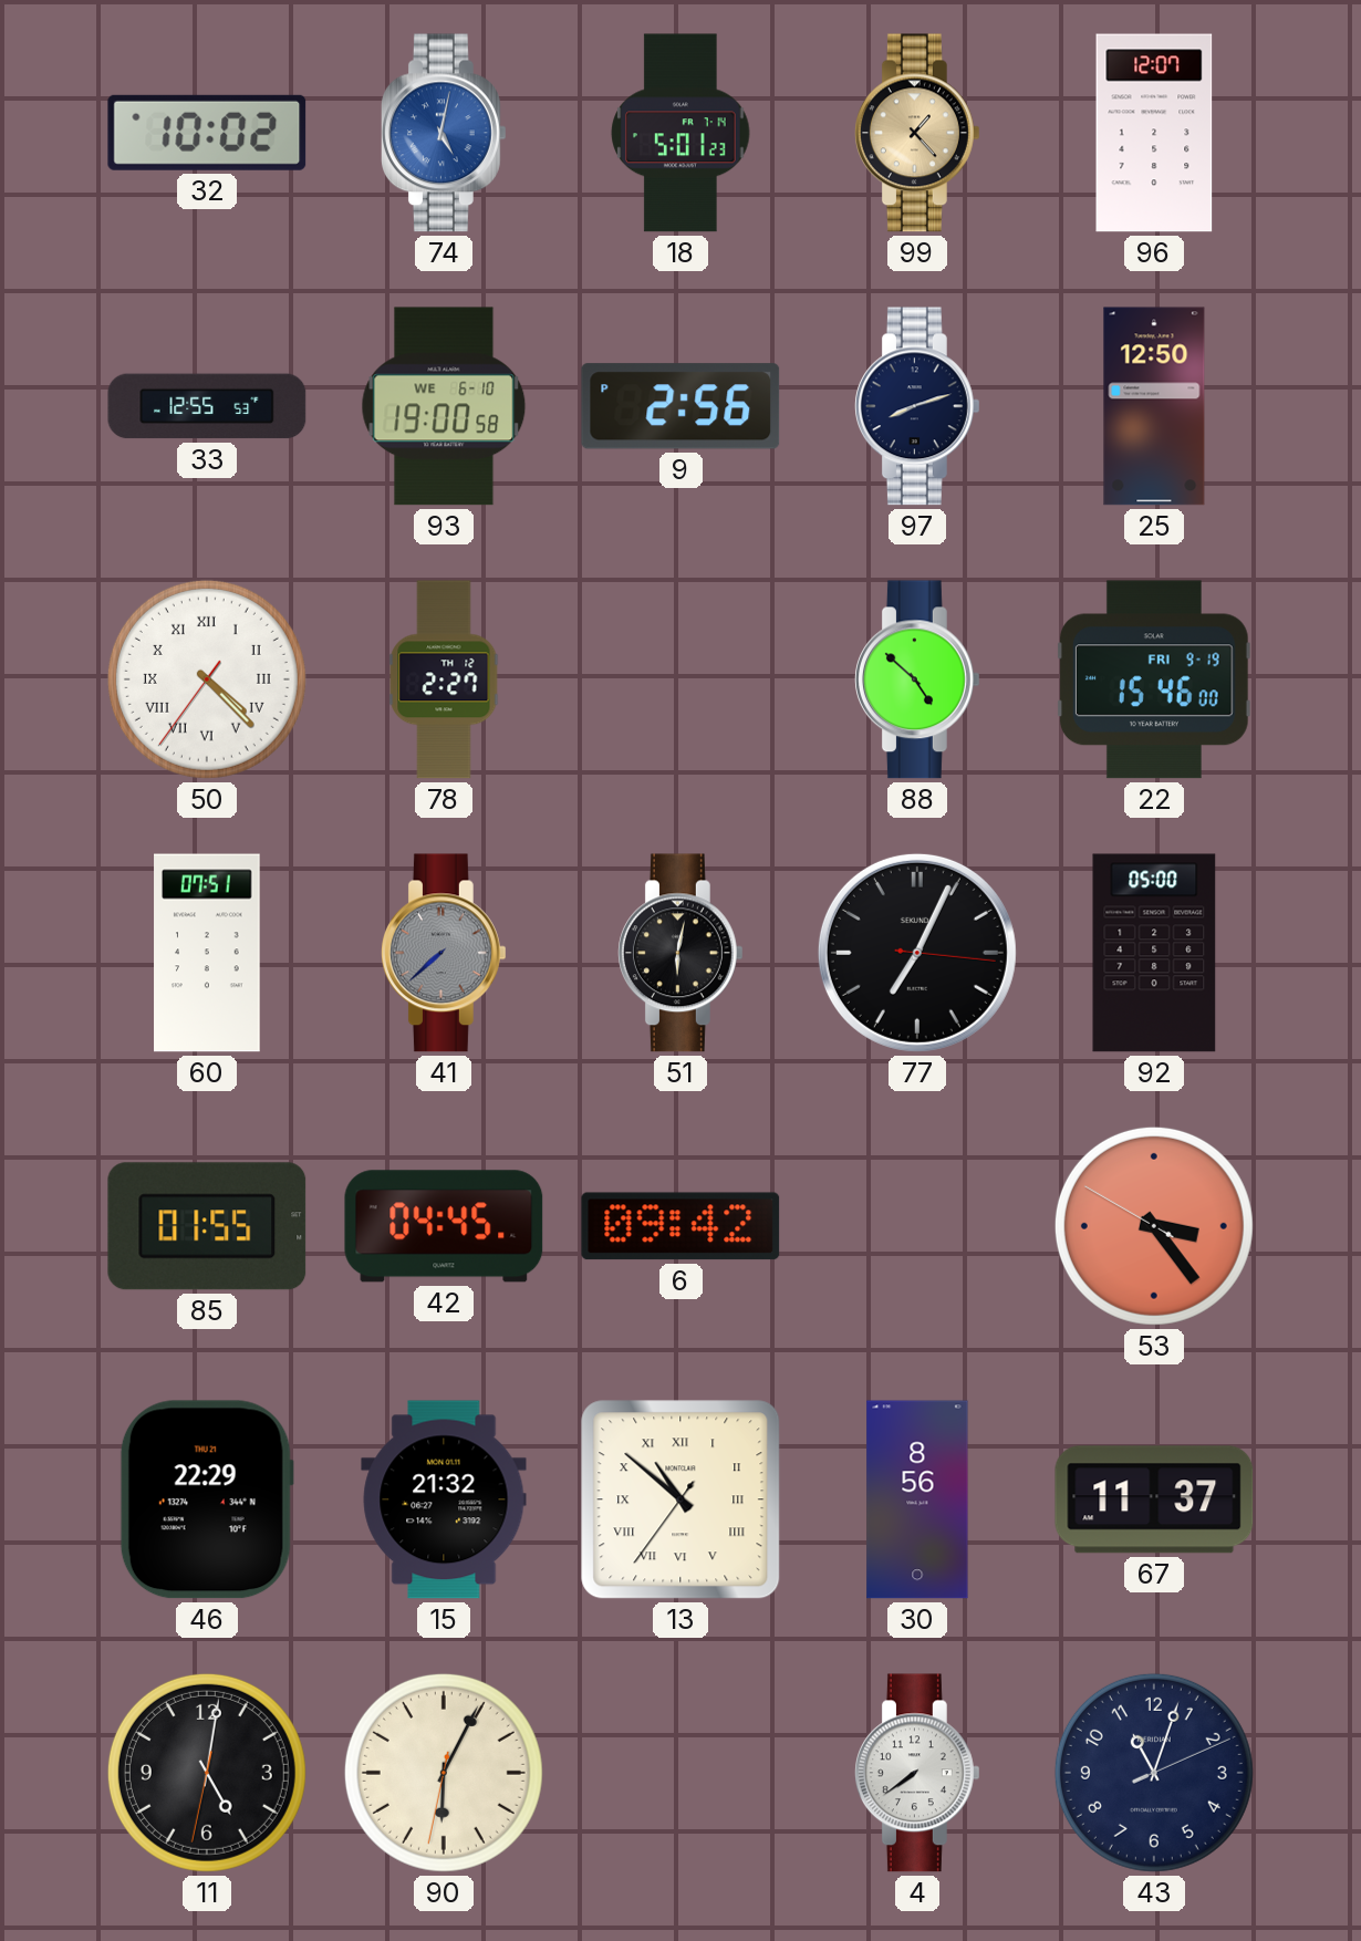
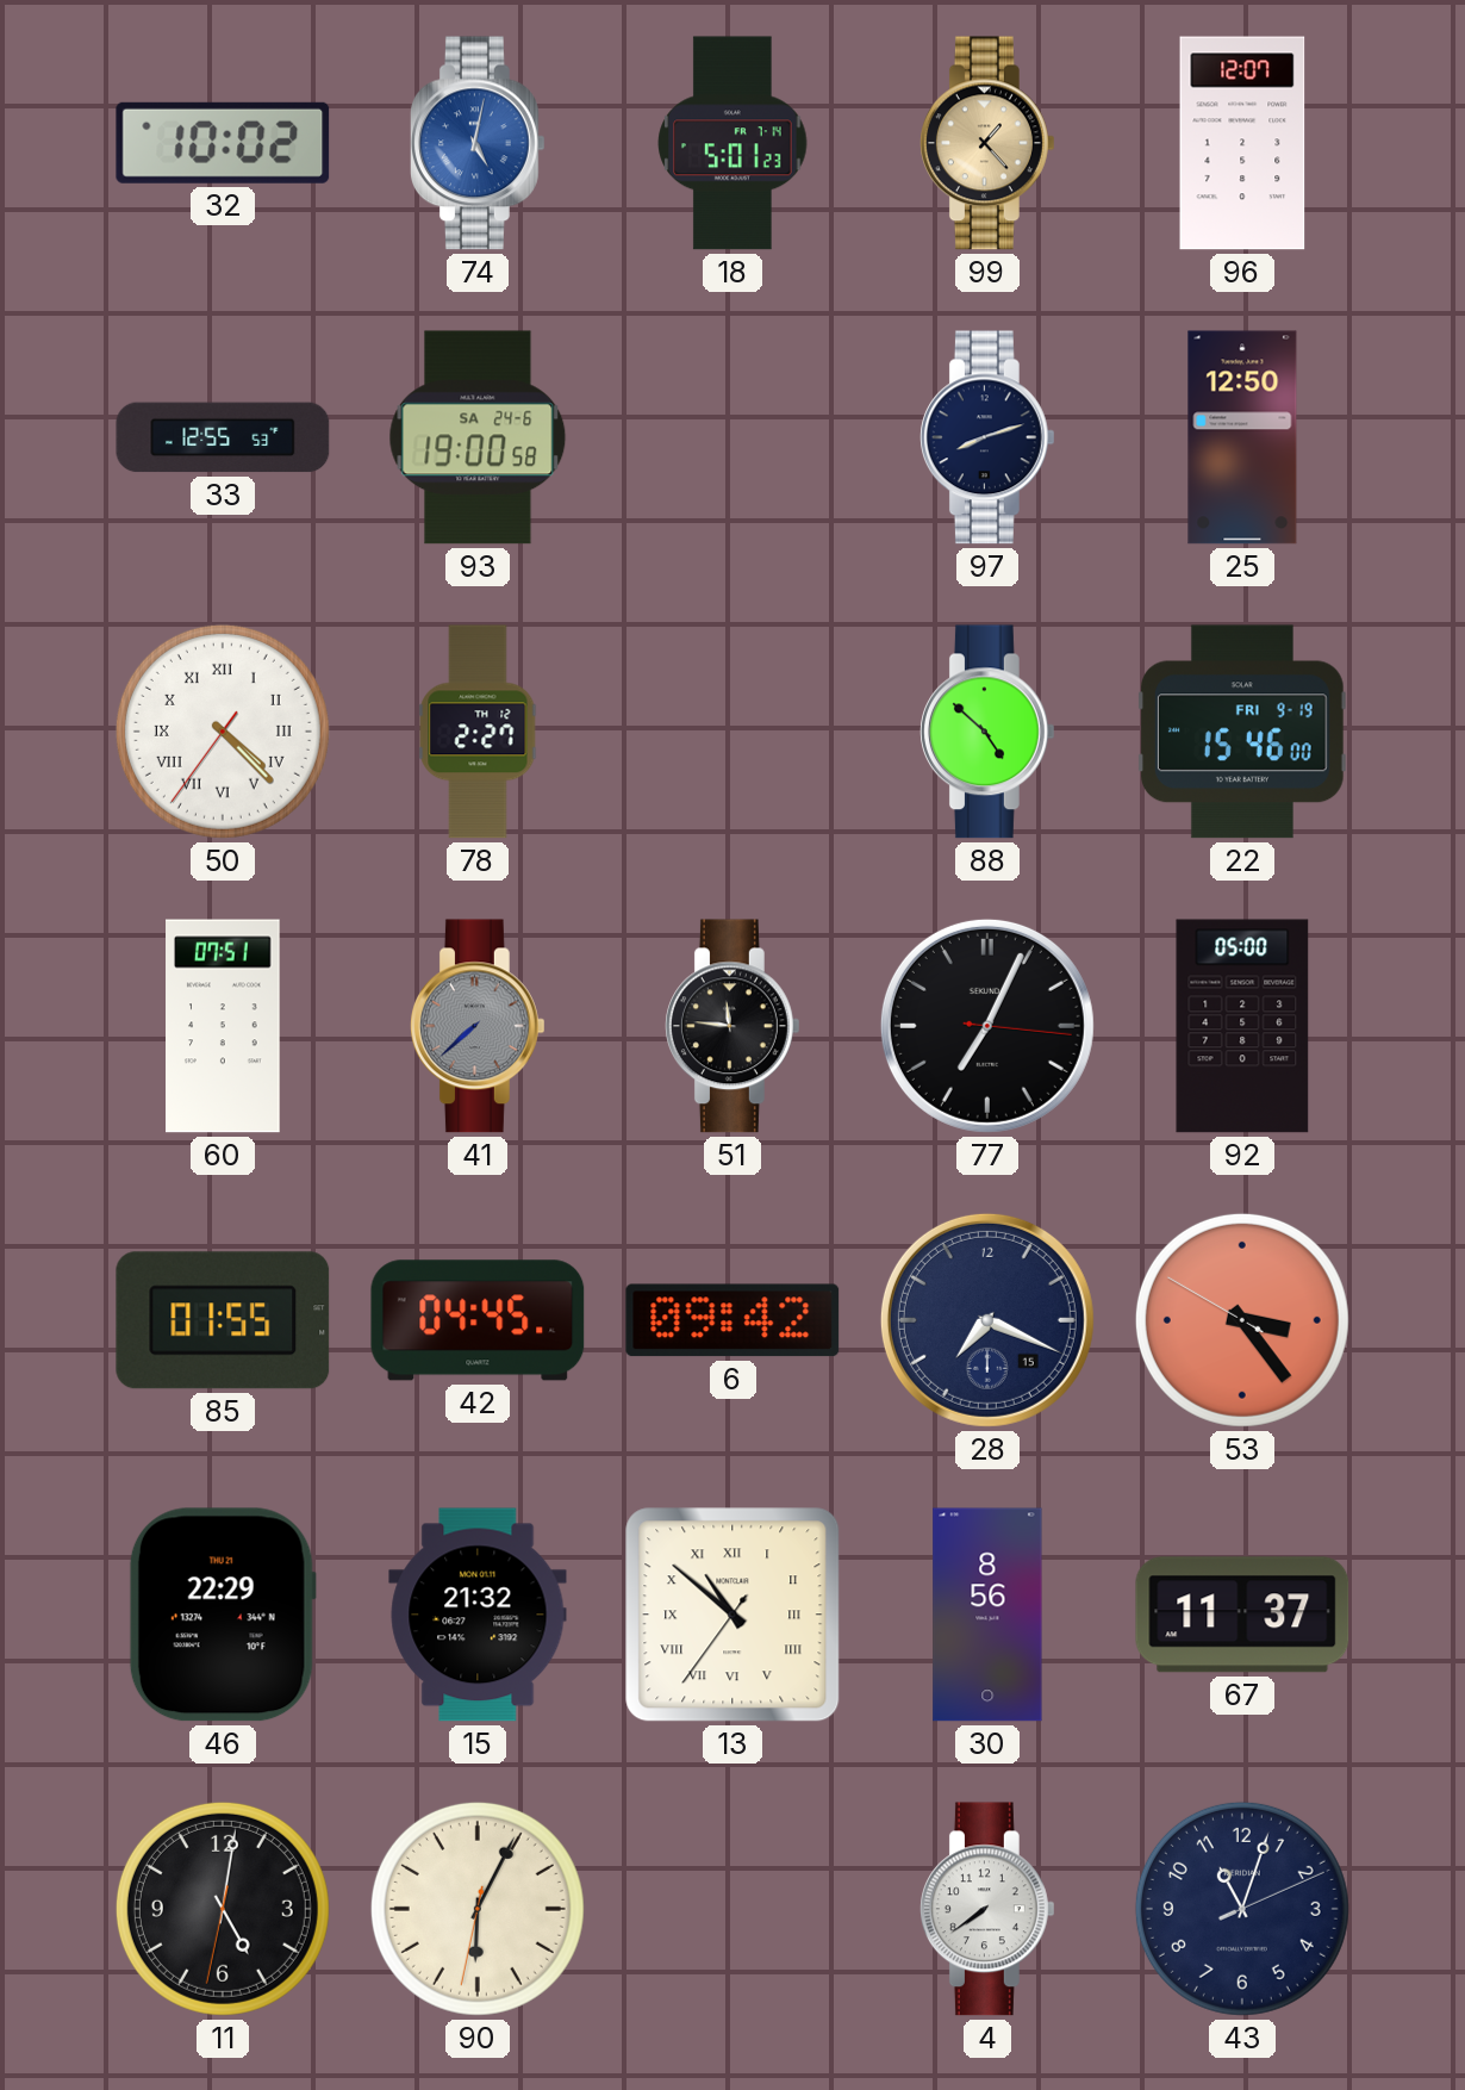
93 date: WE 6-10 -> SA 24-6 (478, 437)
9: 2:56 -> none (680, 406)
51: 6:02 -> 11:46 (733, 1026)
28: none -> 7:19 (987, 1320)
